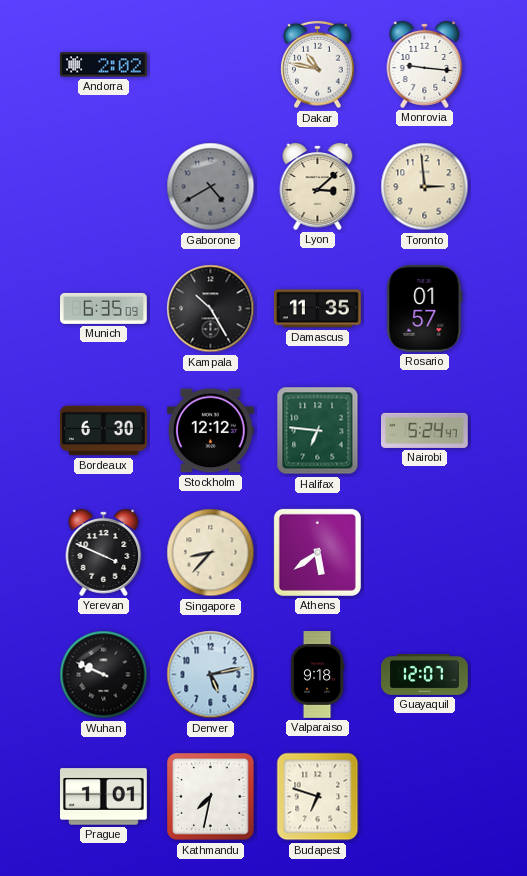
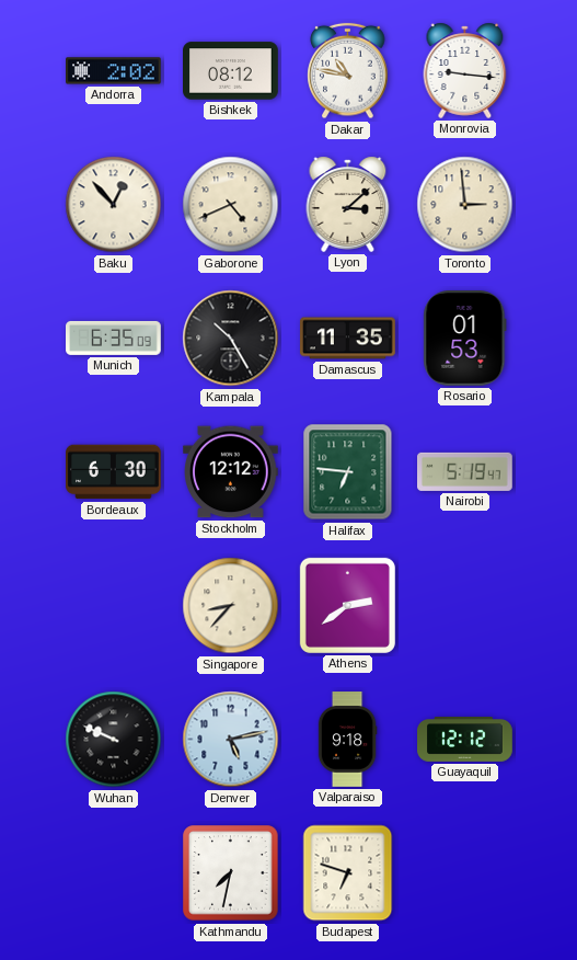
Bishkek: none -> 08:12 (231, 71)
Baku: none -> 12:53 (114, 205)
Gaborone: 4:40 -> 4:41 (231, 205)
Gaborone dial: grey -> cream (231, 205)
Rosario: 01:57 -> 01:53 (465, 339)
Nairobi: 5:24 -> 5:19 (465, 471)
Yerevan: 3:49 -> none (104, 552)
Athens: 5:39 -> 2:39 (347, 605)
Guayaquil: 12:07 -> 12:12 (465, 740)
Prague: 1:01 -> none (104, 797)
